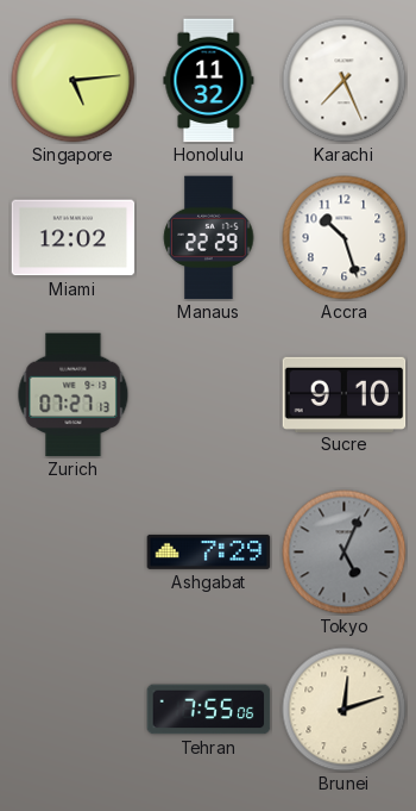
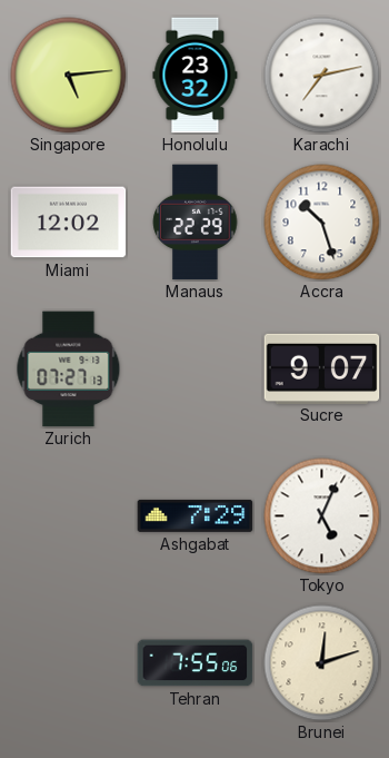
Honolulu: 11:32 -> 23:32 (196, 76)
Karachi: 7:26 -> 7:13 (322, 76)
Sucre: 9:10 -> 9:07 (322, 368)
Tokyo dial: grey -> white (322, 516)
